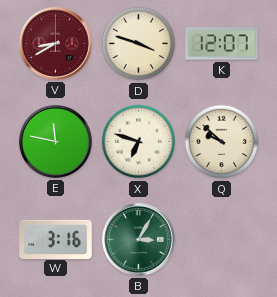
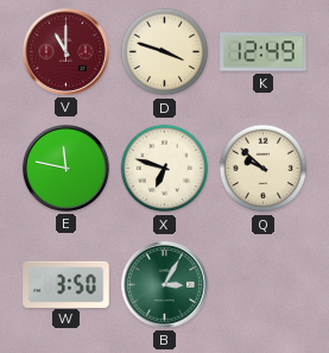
V: 8:40 -> 11:00 (67, 52)
K: 12:07 -> 12:49 (264, 52)
W: 3:16 -> 3:50 (67, 284)
